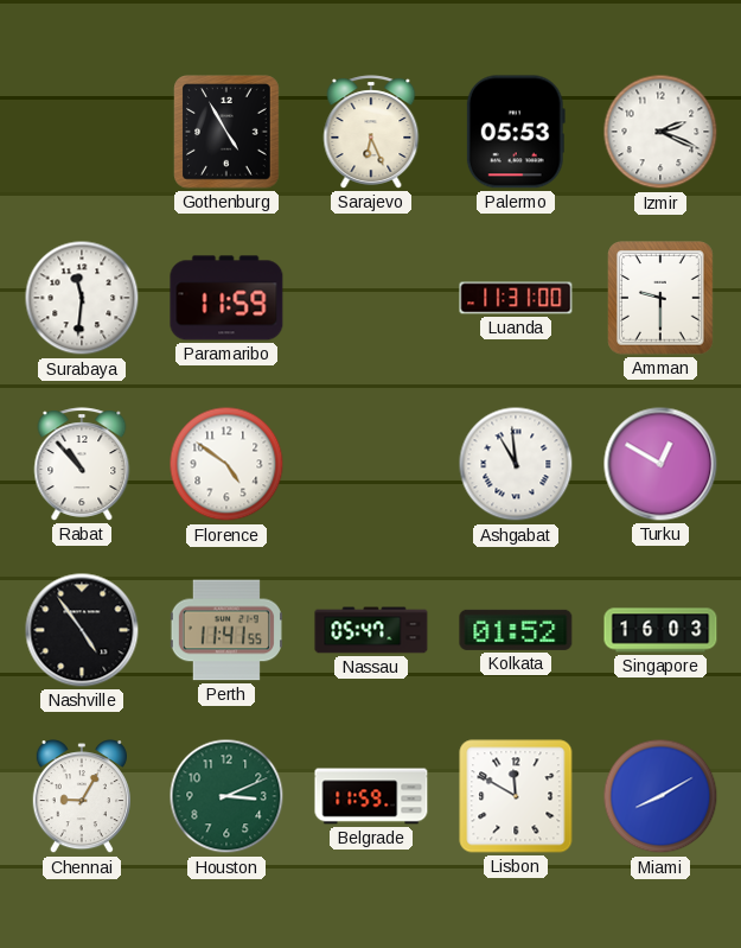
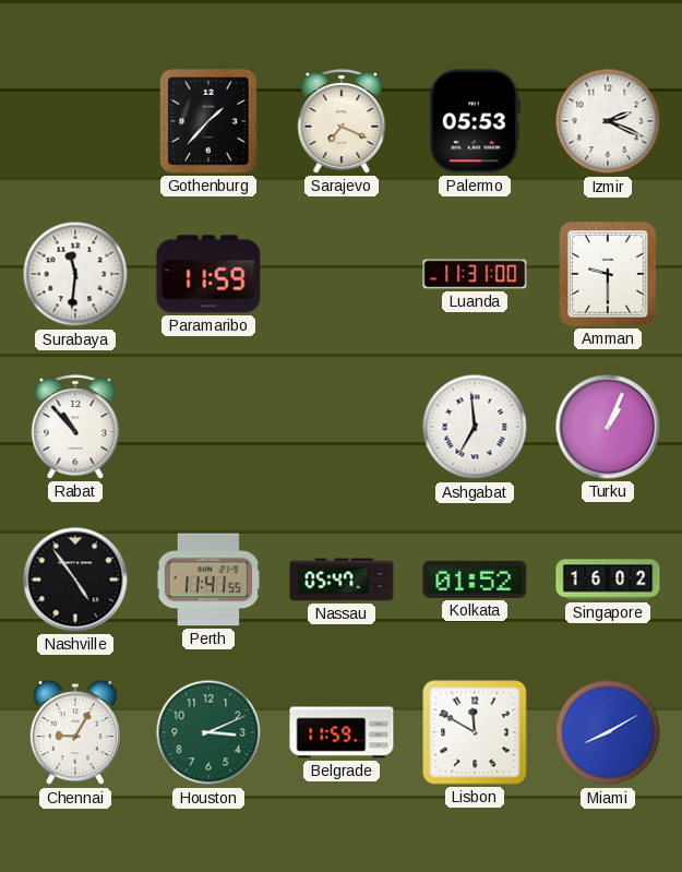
Gothenburg: 4:55 -> 1:37 (210, 121)
Sarajevo: 6:26 -> 7:19 (342, 121)
Florence: 4:51 -> none (226, 464)
Ashgabat: 10:59 -> 6:59 (475, 427)
Turku: 12:50 -> 1:04 (608, 427)
Singapore: 16:03 -> 16:02 (608, 580)
